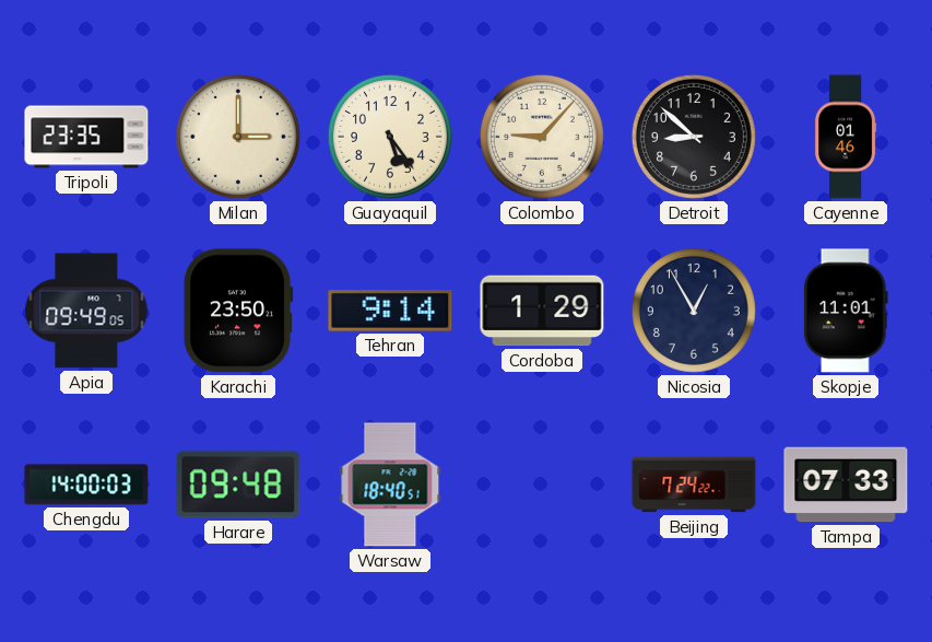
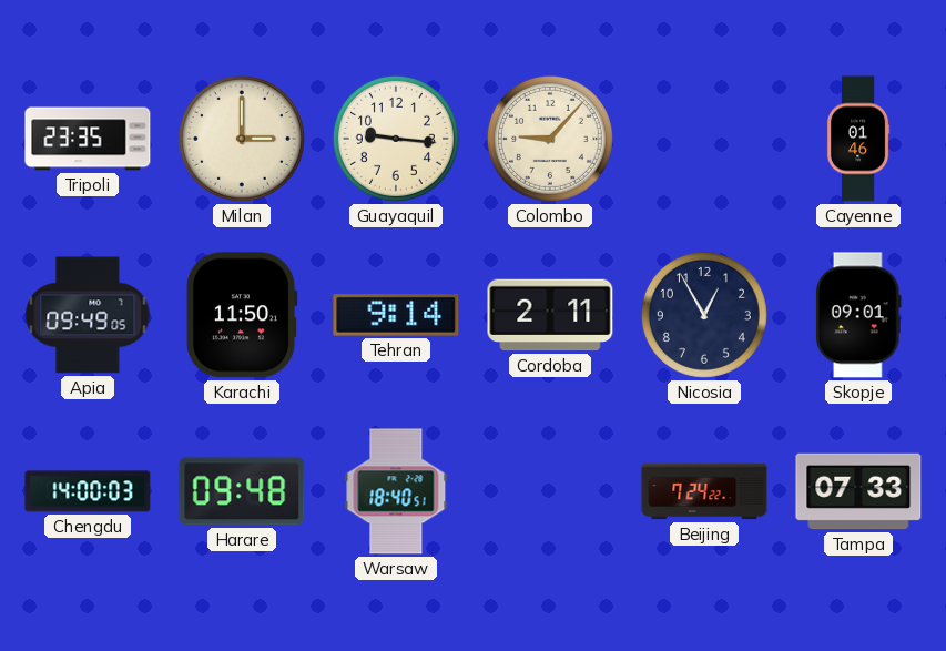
Guayaquil: 5:24 -> 9:16 (396, 139)
Detroit: 8:52 -> none (694, 137)
Karachi: 23:50 -> 11:50 (242, 315)
Cordoba: 1:29 -> 2:11 (550, 315)
Skopje: 11:01 -> 09:01 (858, 315)
